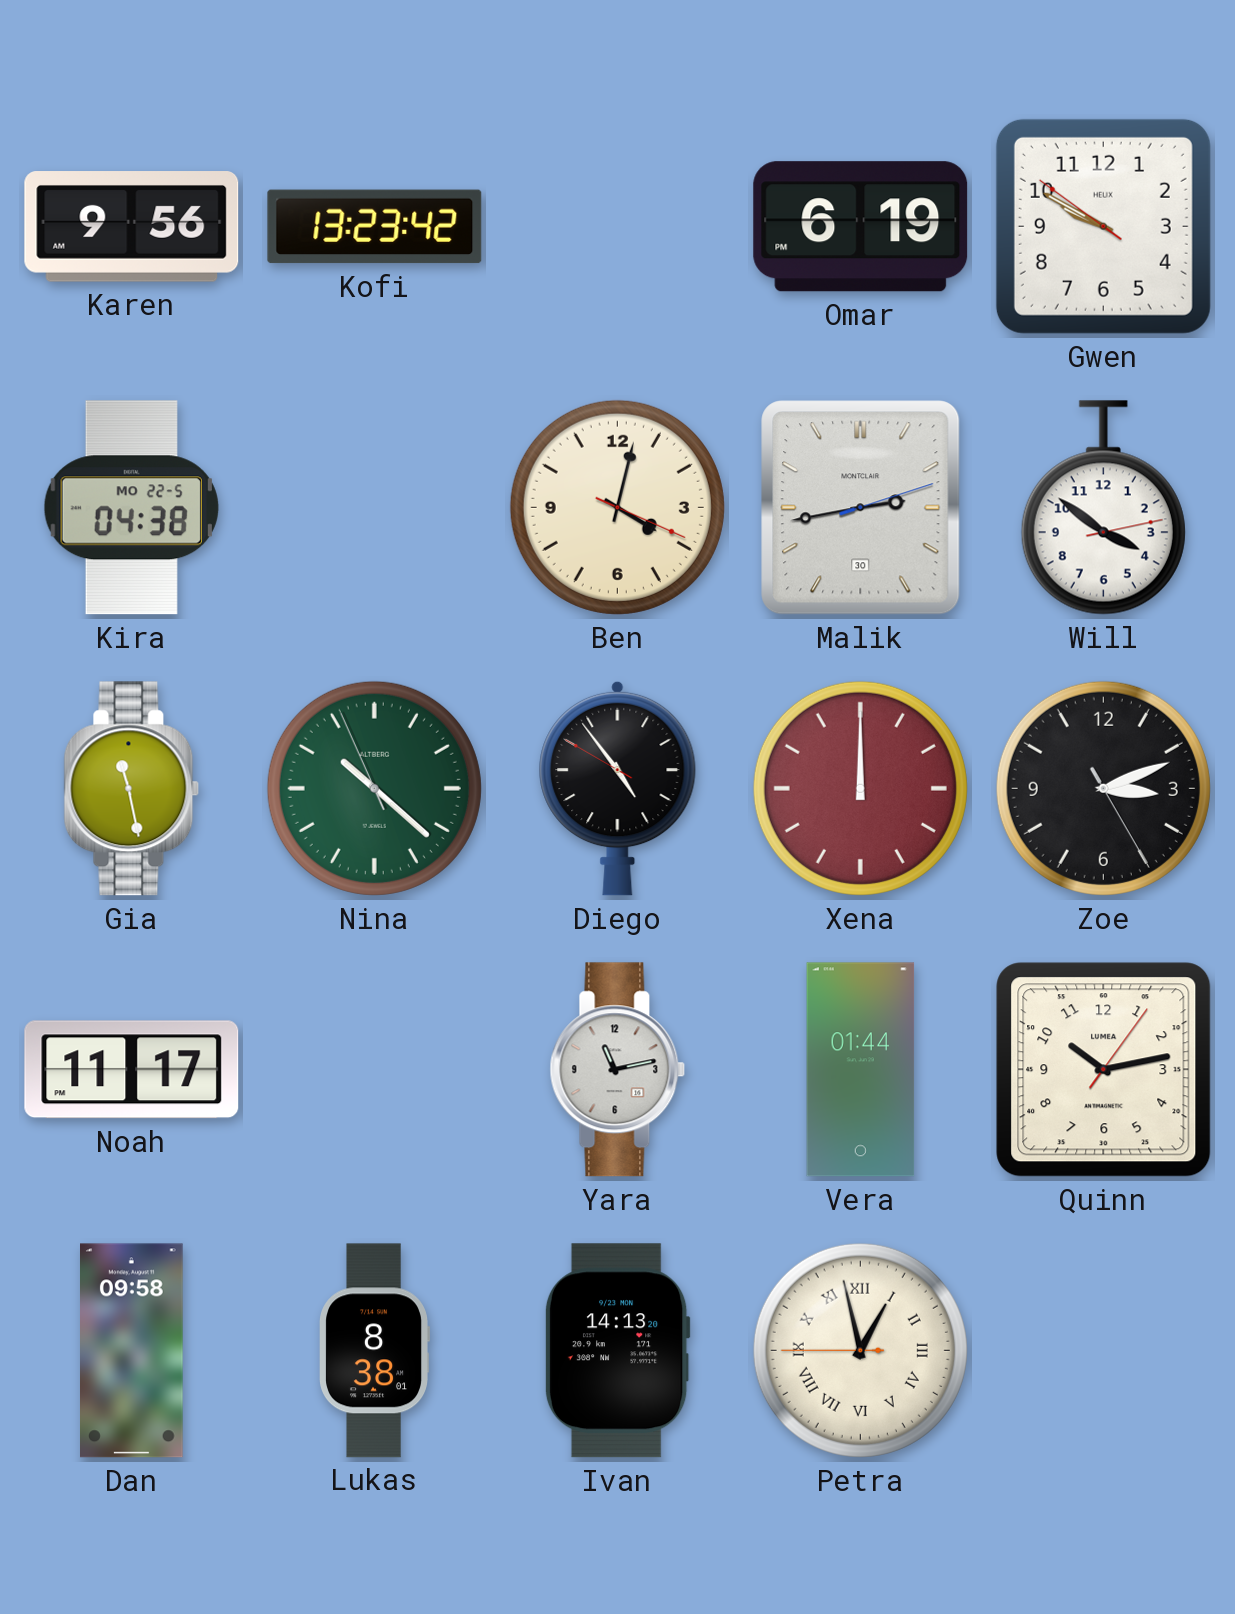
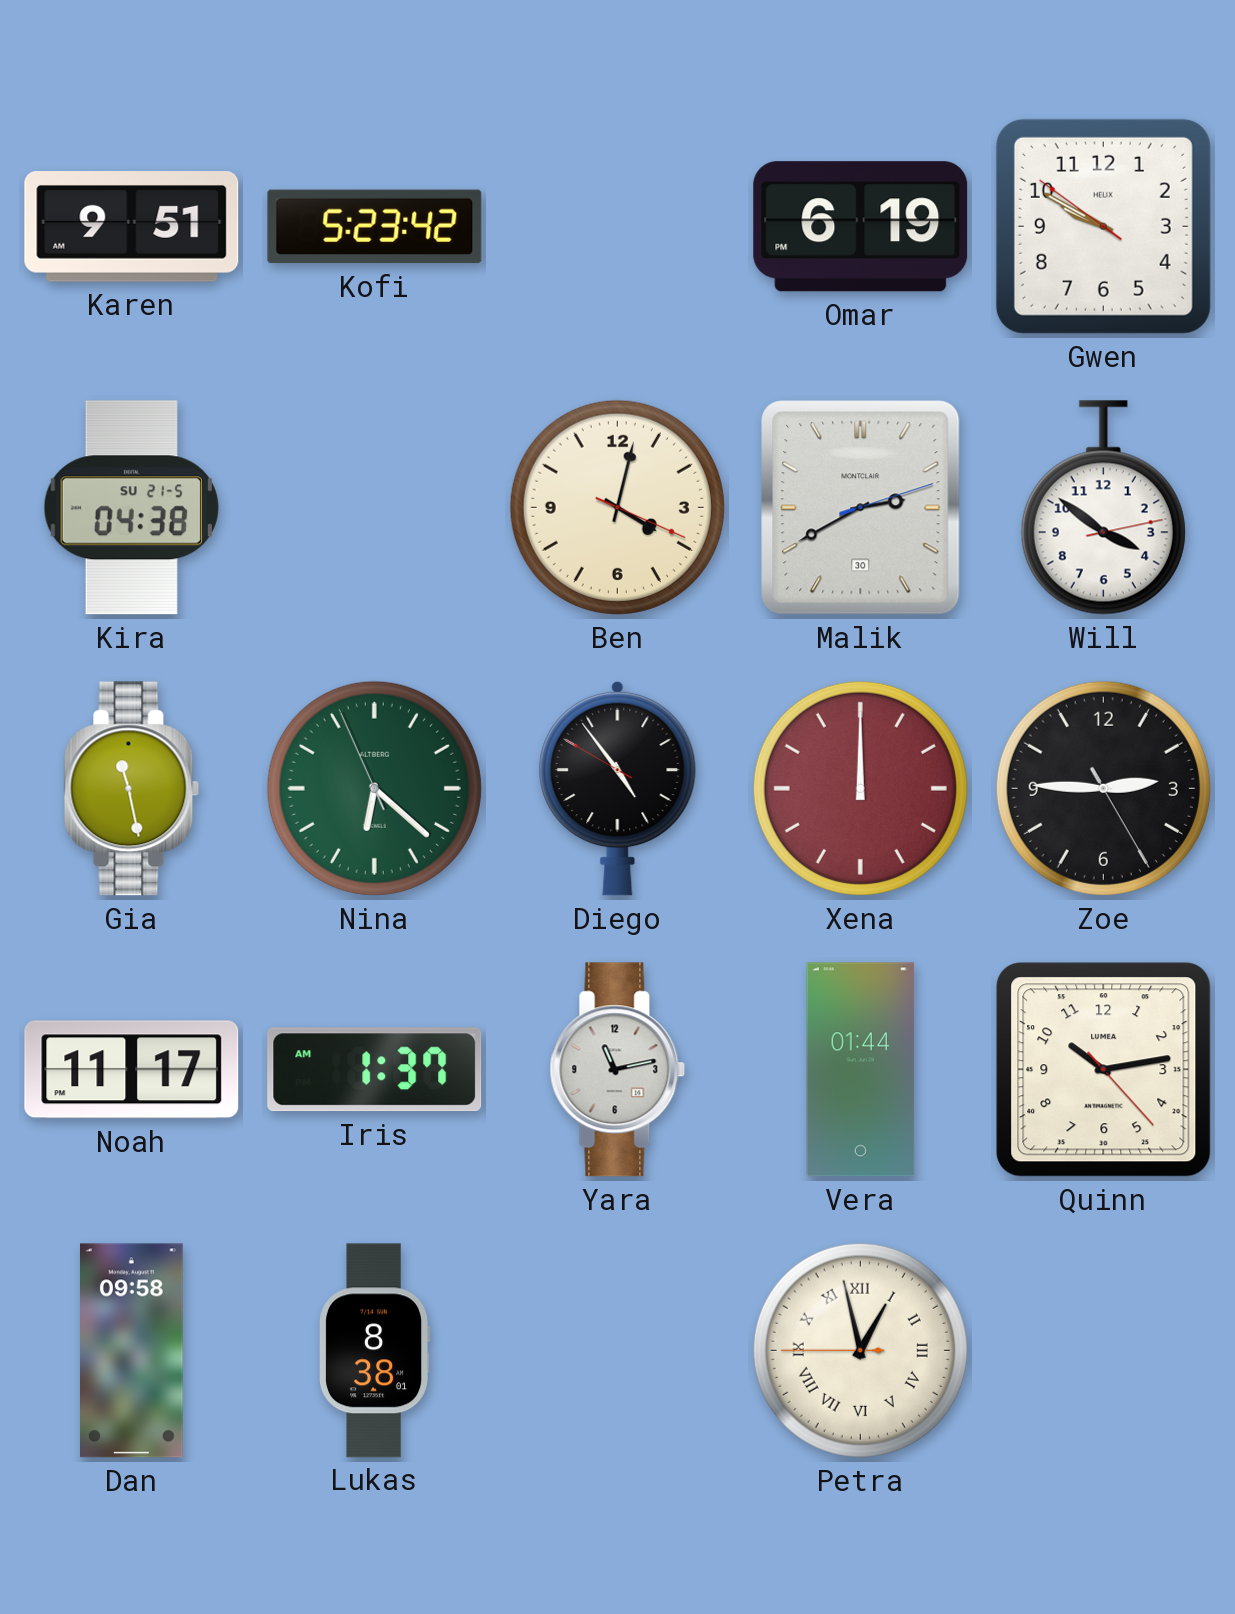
Karen: 9:56 -> 9:51 (132, 227)
Kofi: 13:23 -> 5:23 (375, 227)
Kira date: MO 22-5 -> SU 21-5 (131, 508)
Malik: 2:43 -> 2:40 (861, 508)
Nina: 10:21 -> 6:21 (374, 788)
Zoe: 3:11 -> 2:45 (1103, 788)
Iris: none -> 1:37 (375, 1070)
Quinn: 10:13:06 -> 10:13:23 (1104, 1070)
Ivan: 14:13 -> none (617, 1351)
